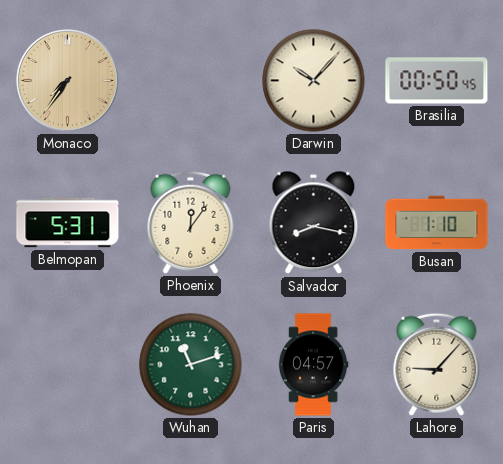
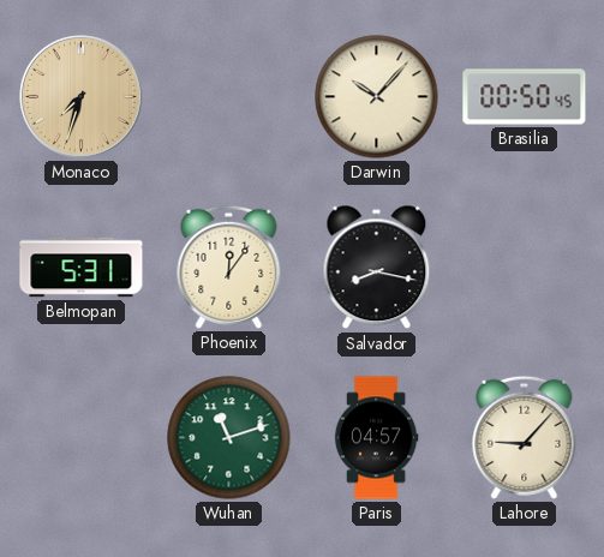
Monaco: 7:36 -> 7:33 (82, 97)
Busan: 1:10 -> none (437, 223)
